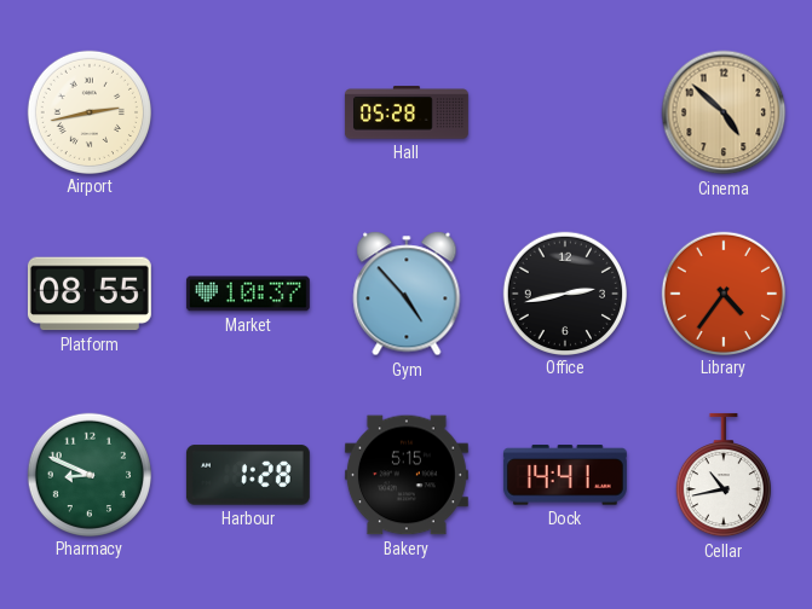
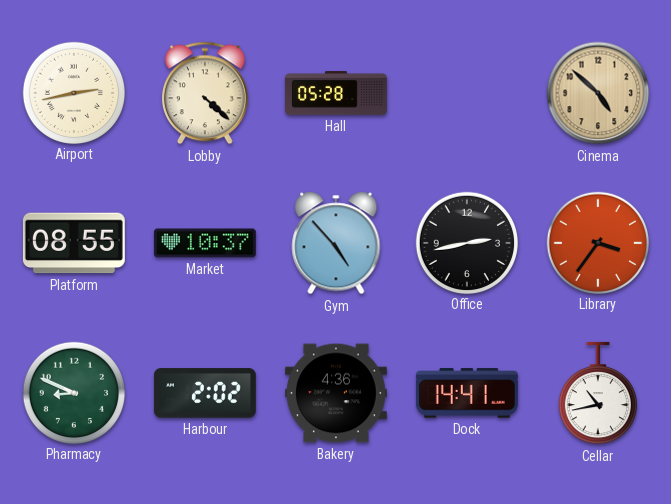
Lobby: none -> 4:22 (205, 93)
Library: 4:36 -> 3:36 (597, 242)
Harbour: 1:28 -> 2:02 (205, 393)
Bakery: 5:15 -> 4:36 (336, 393)
